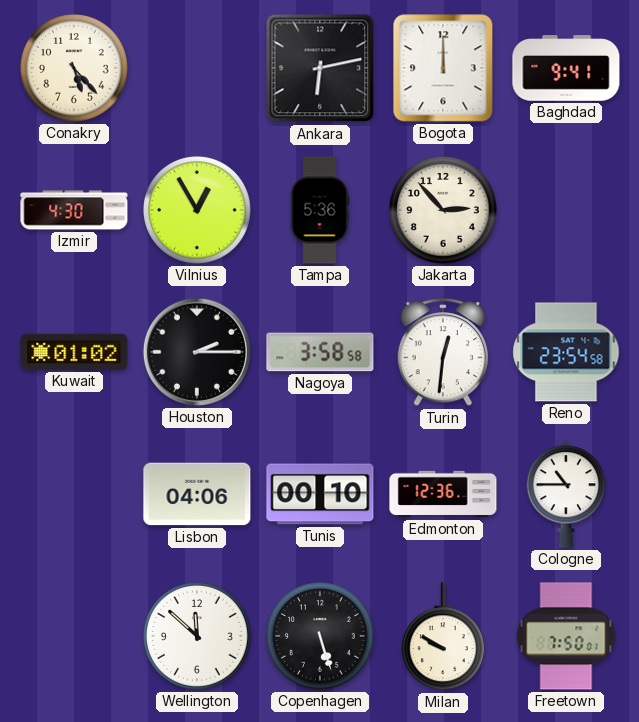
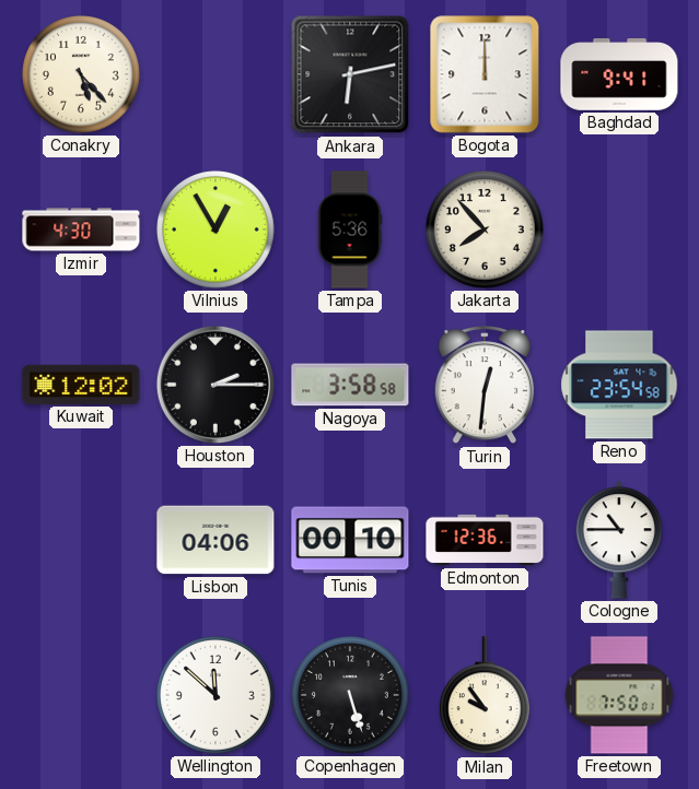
Jakarta: 2:53 -> 7:53 (486, 231)
Kuwait: 01:02 -> 12:02 (81, 385)
Milan: 9:50 -> 9:54 (486, 696)
